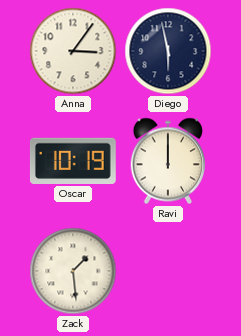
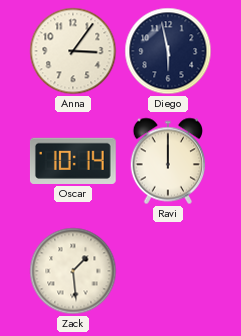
Oscar: 10:19 -> 10:14 (73, 161)
